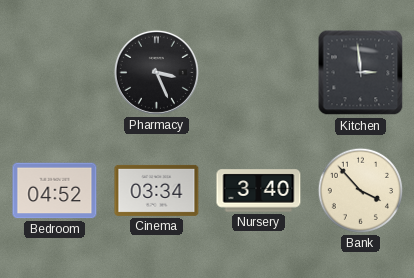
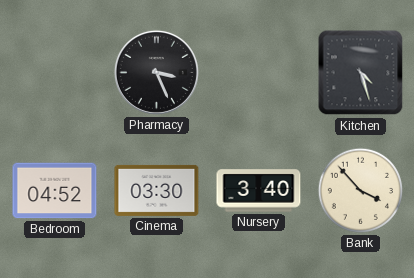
Kitchen: 2:59 -> 4:27 (361, 73)
Cinema: 03:34 -> 03:30 (157, 190)
